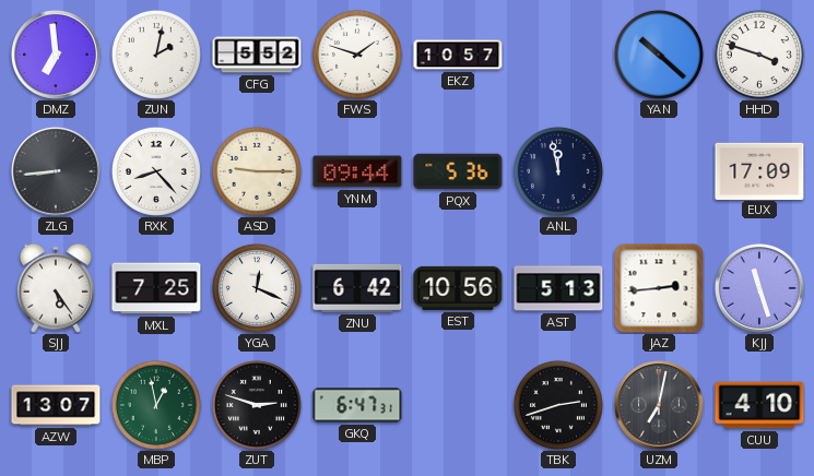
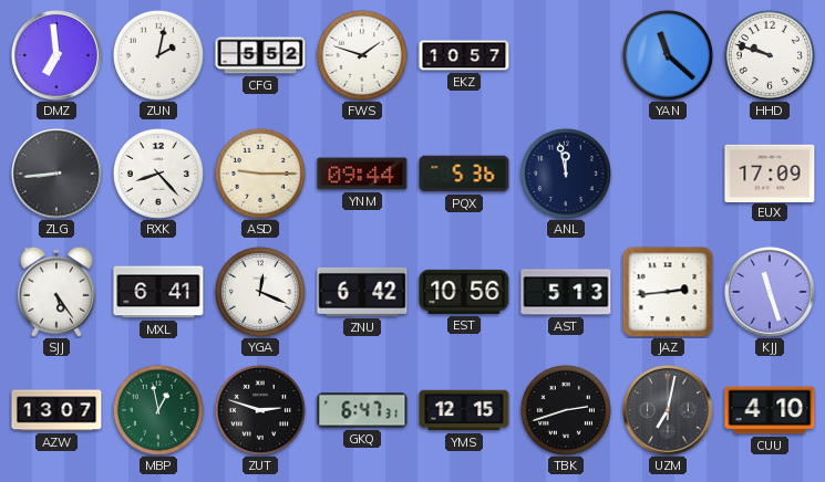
YAN: 10:22 -> 11:22 (668, 55)
HHD: 3:48 -> 9:48 (770, 55)
MXL: 7:25 -> 6:41 (158, 292)
YMS: none -> 12:15 (464, 410)
